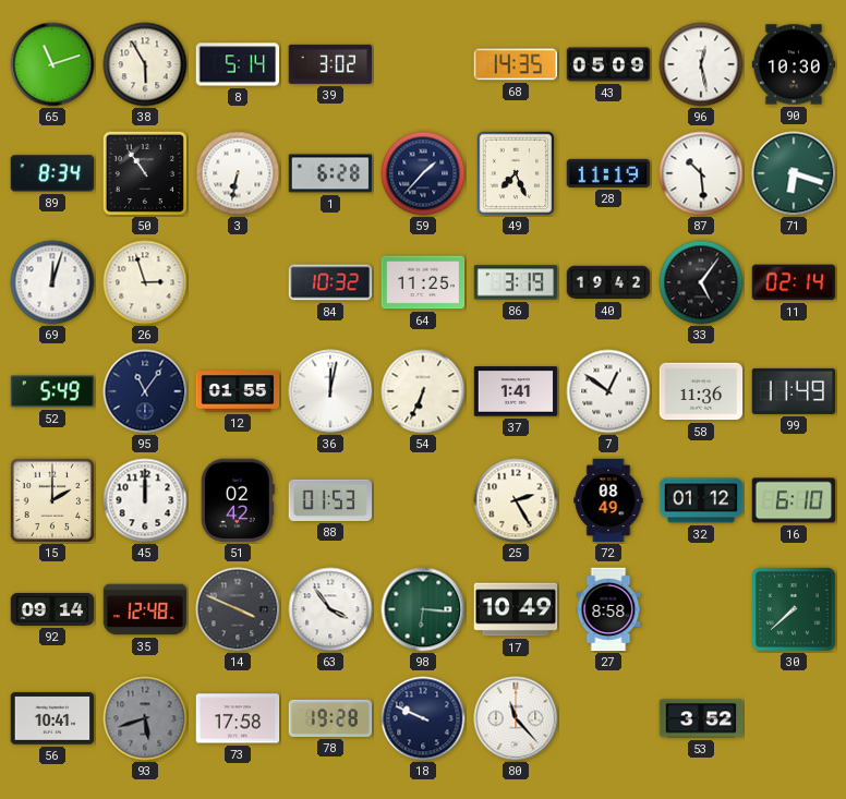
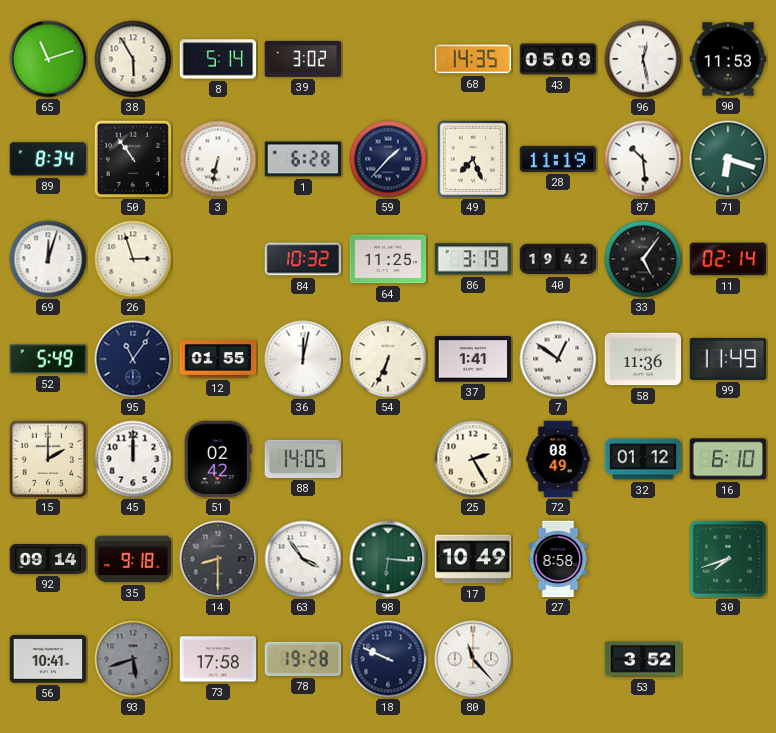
90: 10:30 -> 11:53 (728, 59)
88: 01:53 -> 14:05 (303, 459)
35: 12:48 -> 9:18 (133, 559)
14: 3:49 -> 8:30 (218, 559)
30: 7:38 -> 7:42 (729, 560)
